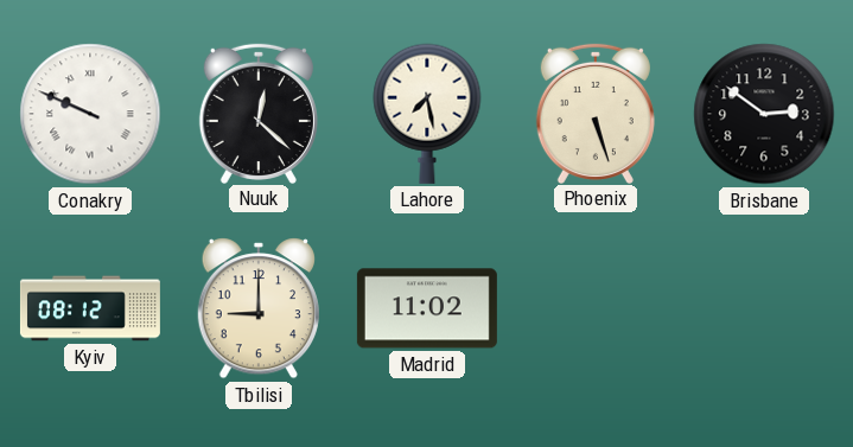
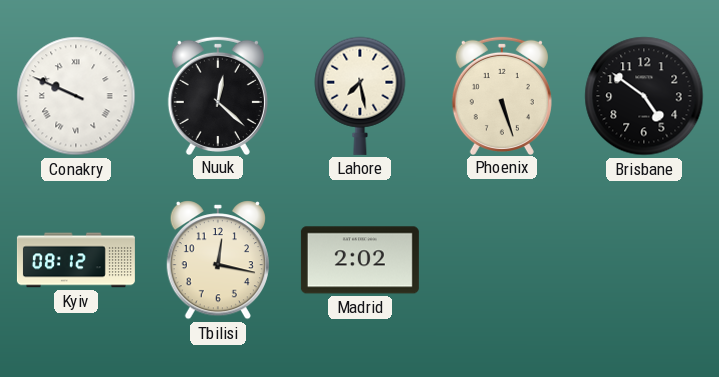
Brisbane: 2:51 -> 4:51 (644, 96)
Tbilisi: 9:00 -> 12:17 (217, 260)
Madrid: 11:02 -> 2:02 (360, 260)
